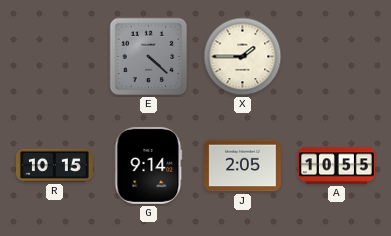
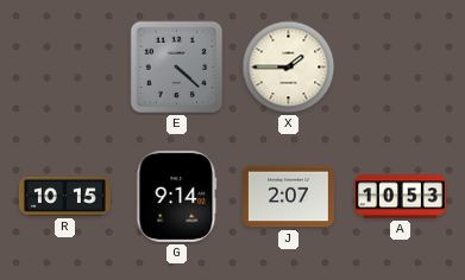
J: 2:05 -> 2:07 (288, 197)
A: 10:55 -> 10:53 (401, 197)
